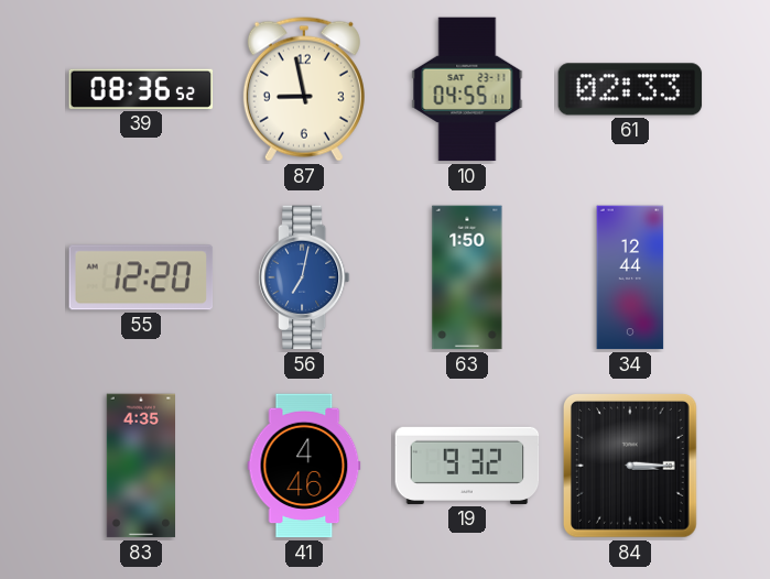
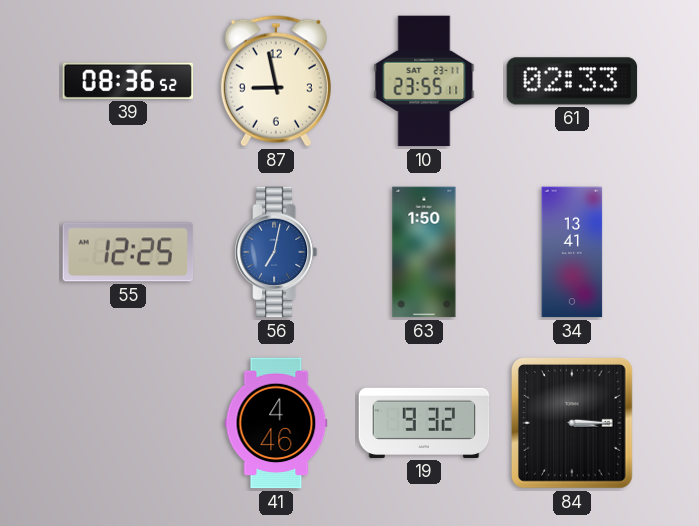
10: 04:55 -> 23:55 (424, 81)
55: 12:20 -> 12:25 (128, 252)
34: 12:44 -> 13:41 (572, 252)
83: 4:35 -> none (140, 466)
